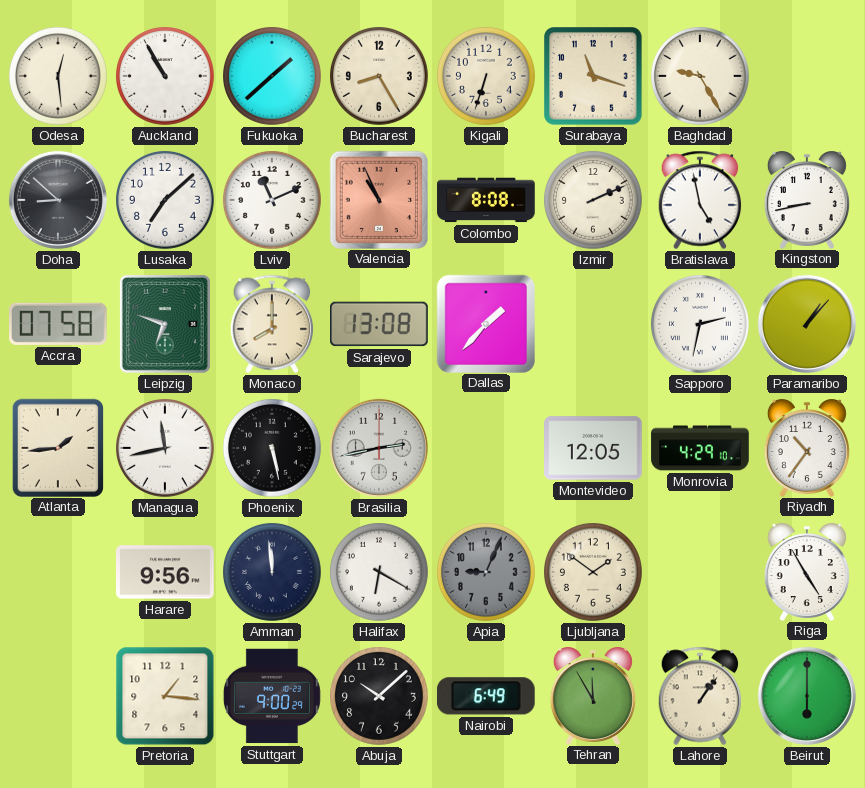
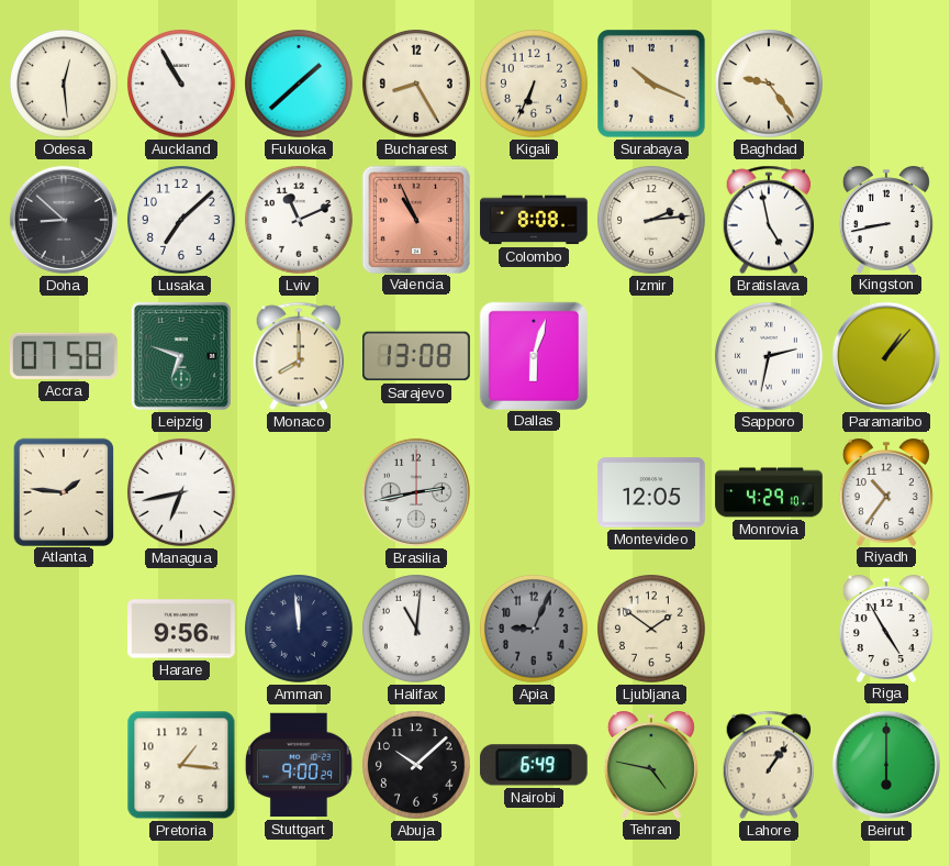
Kigali: 6:33 -> 6:34 (535, 85)
Surabaya: 11:18 -> 10:19 (652, 85)
Baghdad: 9:25 -> 9:24 (770, 85)
Izmir: 2:11 -> 2:14 (652, 221)
Dallas: 1:37 -> 6:03 (533, 355)
Atlanta: 1:44 -> 1:46 (63, 491)
Managua: 11:43 -> 6:43 (182, 493)
Phoenix: 5:28 -> none (273, 449)
Halifax: 6:20 -> 11:01 (417, 630)
Tehran: 11:55 -> 4:47 (651, 765)
